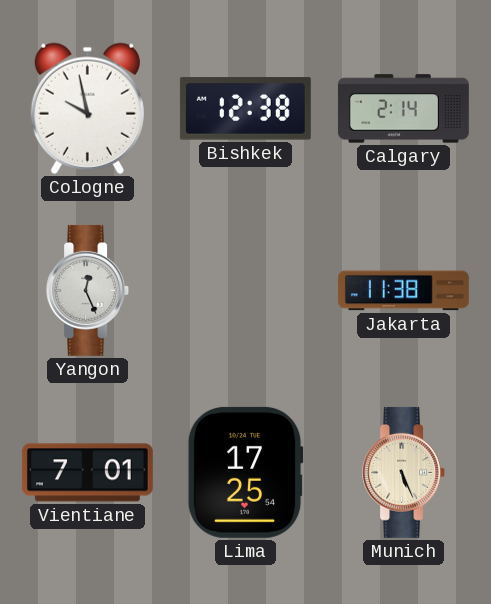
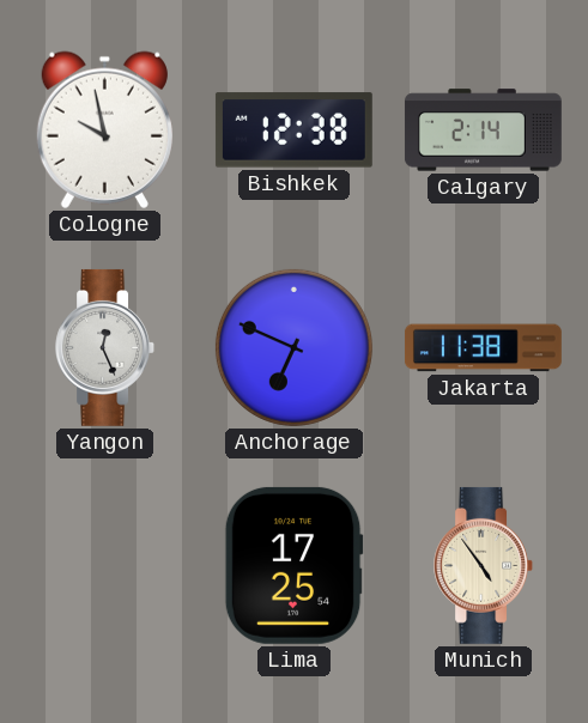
Anchorage: none -> 6:49 (293, 347)
Vientiane: 7:01 -> none (87, 473)
Munich: 5:26 -> 4:54 (484, 565)
